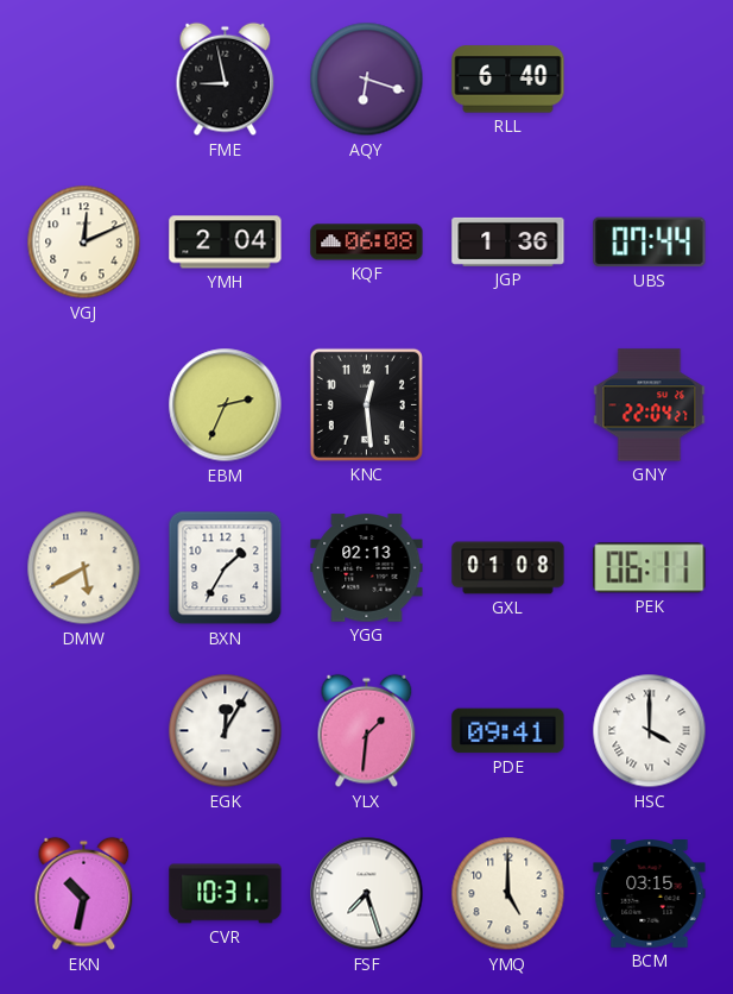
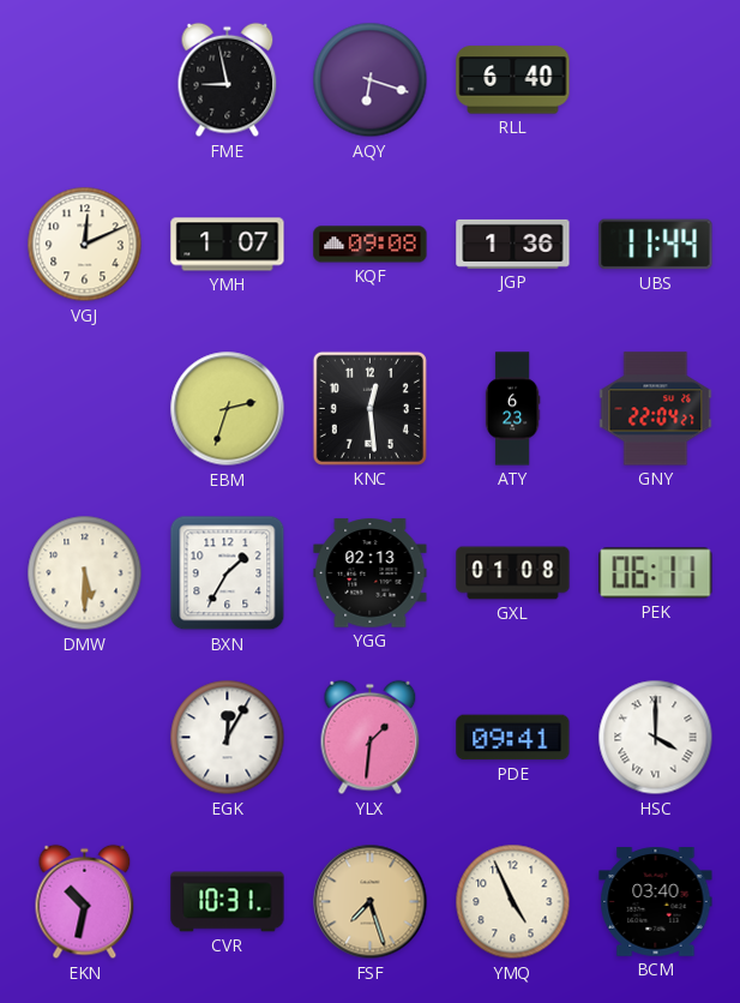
YMH: 2:04 -> 1:07 (228, 245)
KQF: 06:08 -> 09:08 (371, 245)
UBS: 07:44 -> 11:44 (656, 245)
EBM: 2:34 -> 2:33 (228, 409)
ATY: none -> 6:23 (512, 409)
DMW: 5:40 -> 5:30 (85, 573)
FSF dial: white -> champagne (371, 902)
YMQ: 5:00 -> 4:56 (513, 902)
BCM: 03:15 -> 03:40 (656, 902)
